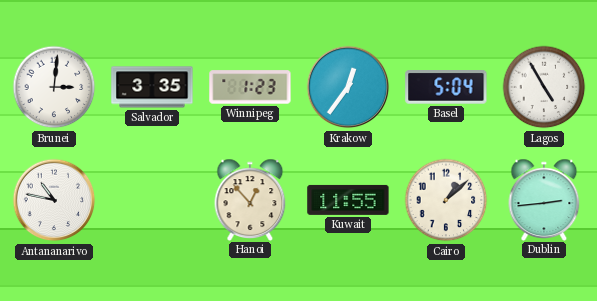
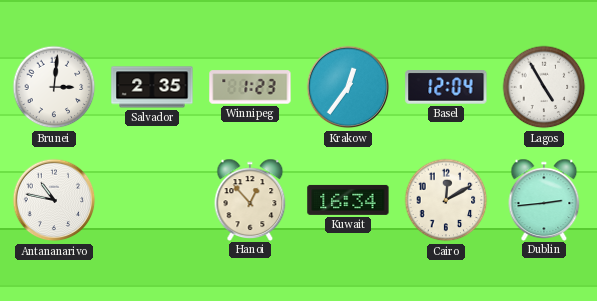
Salvador: 3:35 -> 2:35 (152, 87)
Basel: 5:04 -> 12:04 (446, 88)
Kuwait: 11:55 -> 16:34 (348, 200)
Cairo: 1:08 -> 12:10 (446, 200)
